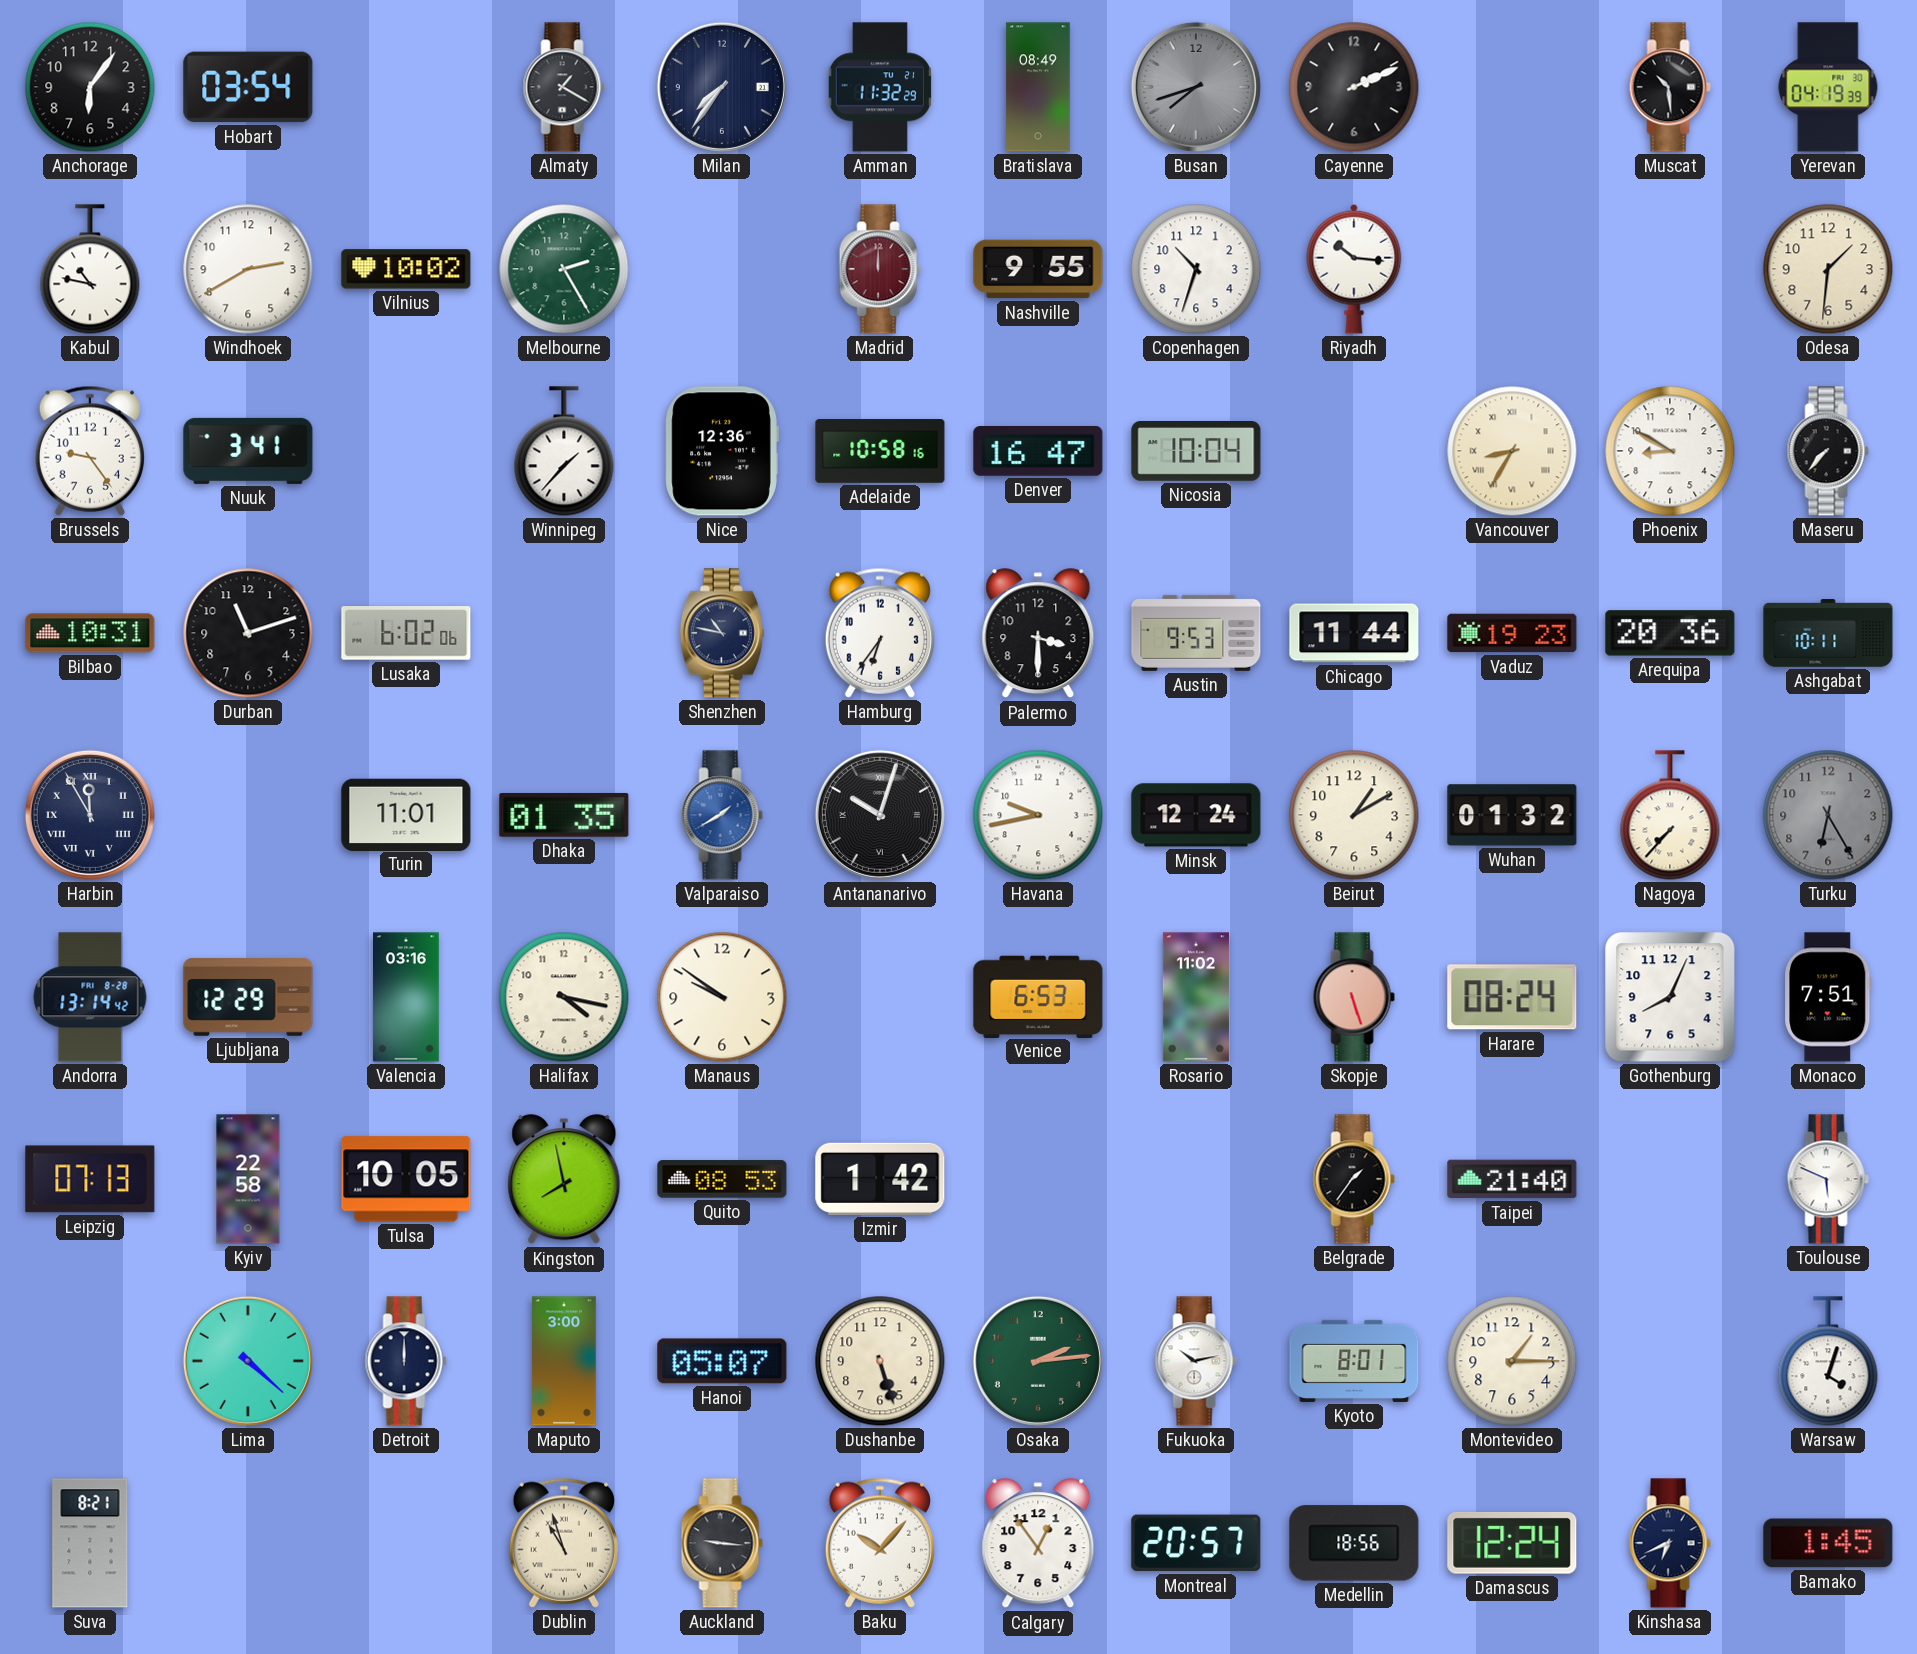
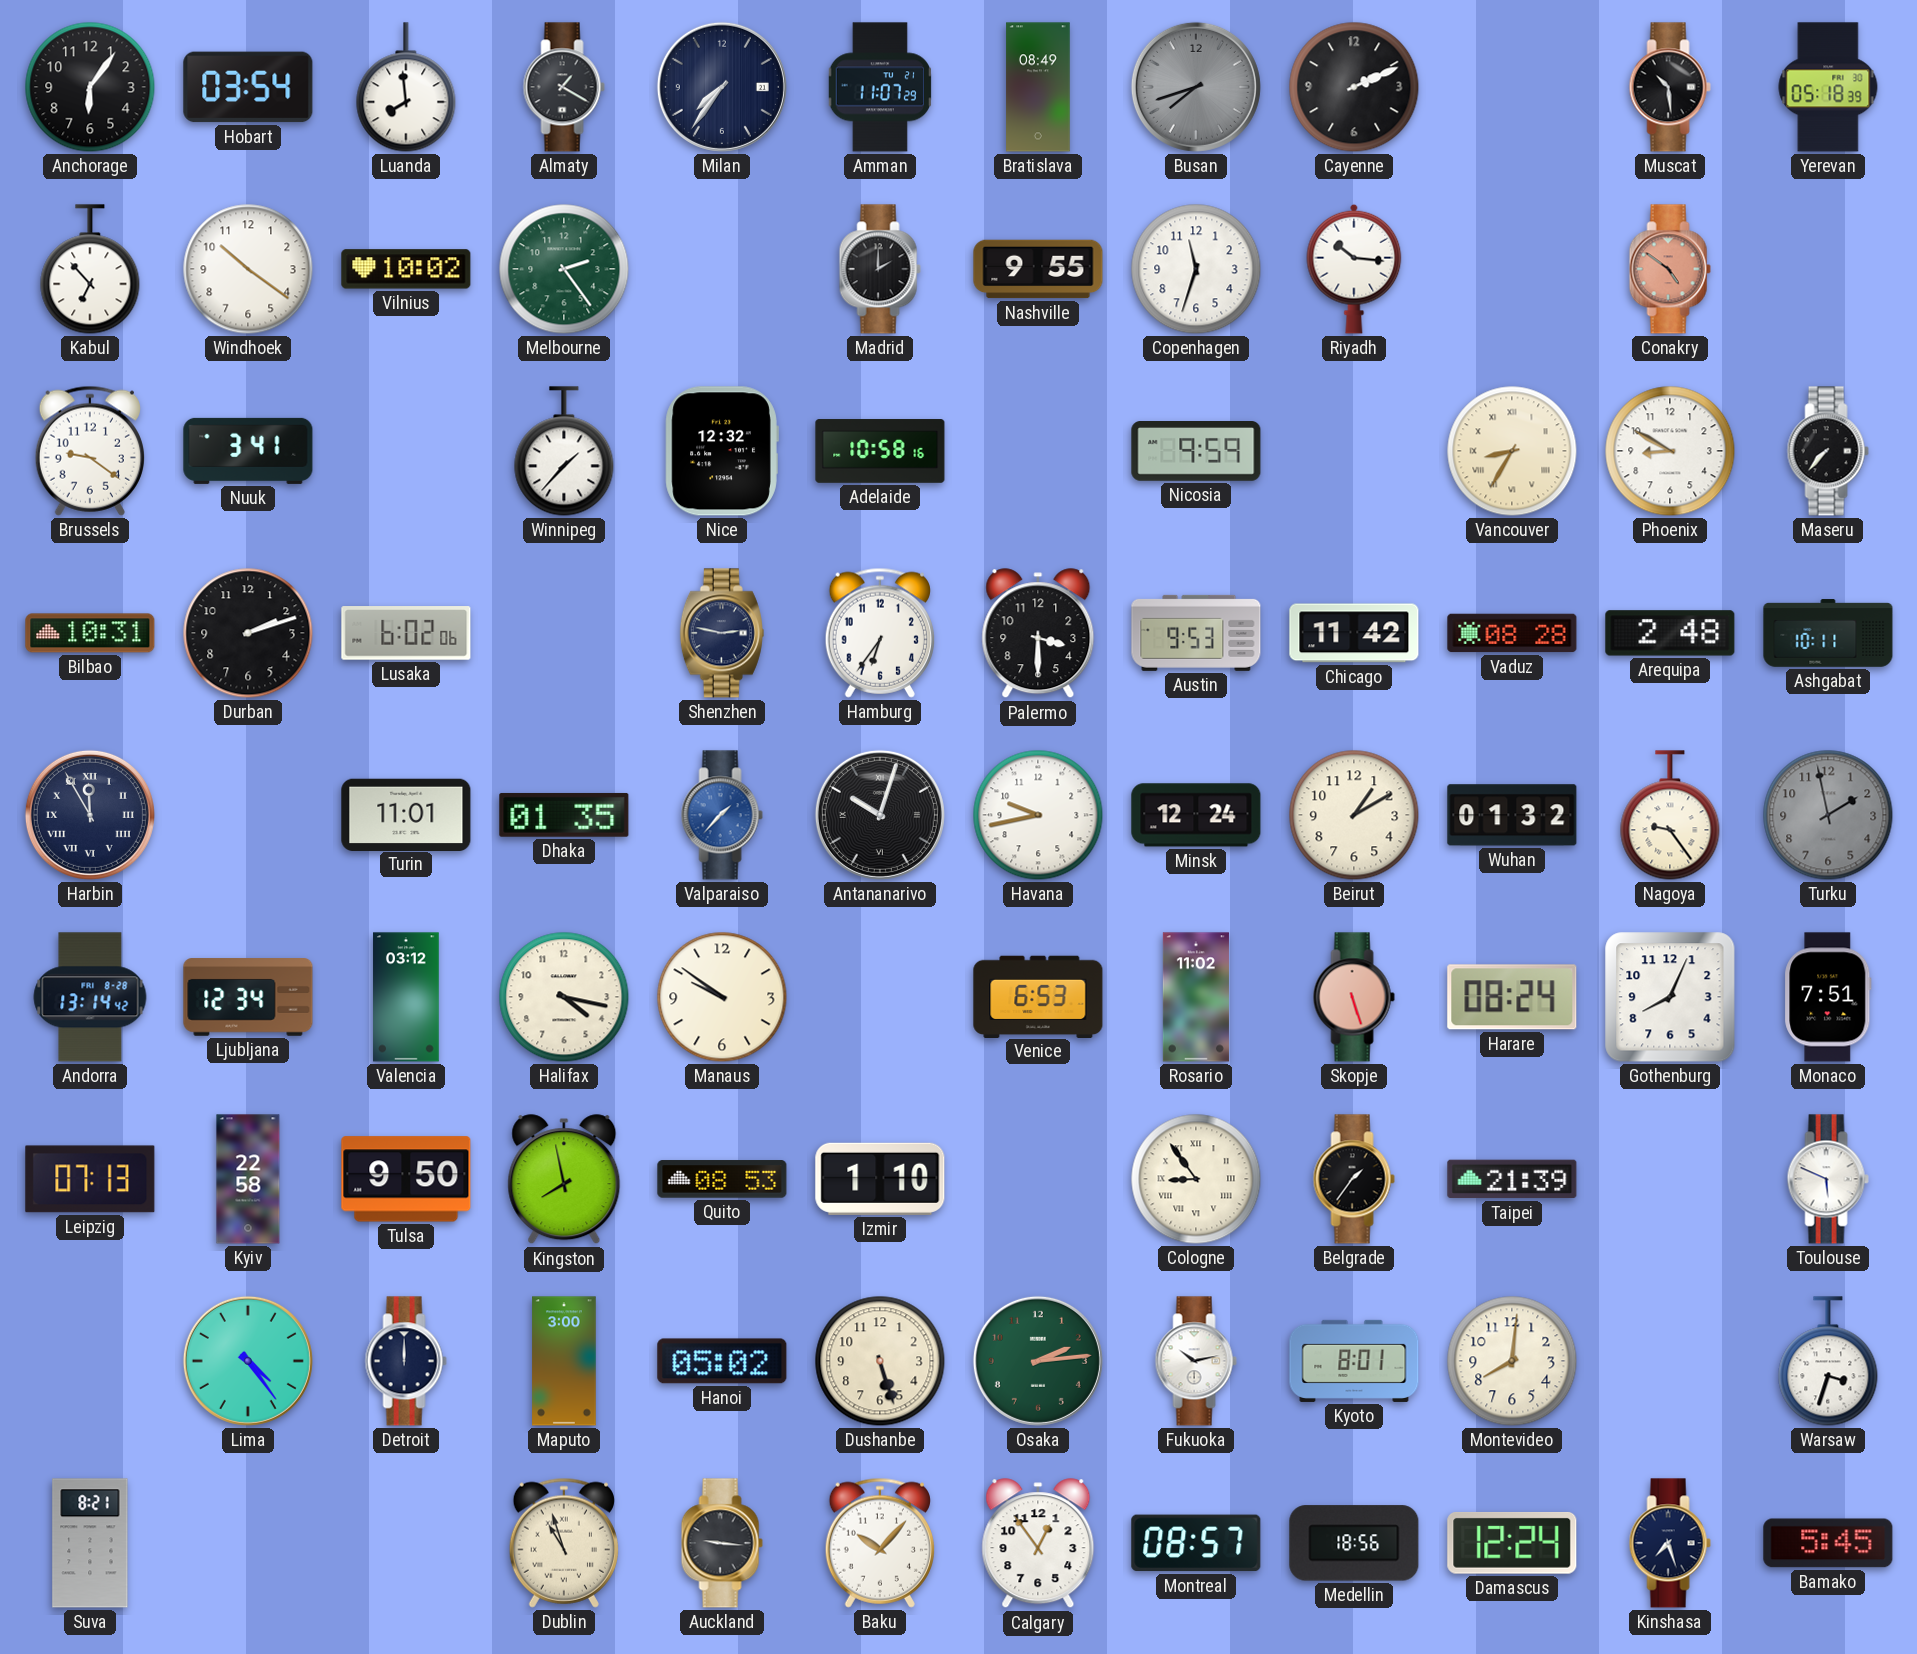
Luanda: none -> 7:59 (406, 87)
Amman: 11:32 -> 11:07 (879, 87)
Yerevan: 04:19 -> 05:18 (1828, 87)
Kabul: 10:47 -> 6:53 (90, 269)
Windhoek: 2:40 -> 10:21 (248, 269)
Melbourne: 2:25 -> 2:24 (564, 269)
Madrid: 12:00 -> 2:00 (880, 269)
Madrid dial: burgundy -> black (880, 269)
Copenhagen: 10:33 -> 11:33 (1196, 269)
Conakry: none -> 4:51 (1670, 269)
Odesa: 1:31 -> none (1828, 269)
Brussels: 9:24 -> 9:21 (90, 451)
Nice: 12:36 -> 12:32 (722, 451)
Denver: 16:47 -> none (1038, 452)
Nicosia: 10:04 -> 9:59 (1196, 452)
Durban: 11:12 -> 2:12 (248, 633)
Shenzhen: 10:47 -> 2:47 (722, 633)
Chicago: 11:44 -> 11:42 (1354, 633)
Vaduz: 19:23 -> 08:28 (1512, 633)
Arequipa: 20:36 -> 2:48 (1670, 633)
Valparaiso: 1:40 -> 1:37 (722, 815)
Nagoya: 7:37 -> 9:24 (1670, 815)
Turku: 6:25 -> 1:58 (1828, 815)
Ljubljana: 12:29 -> 12:34 (248, 997)
Valencia: 03:16 -> 03:12 (406, 997)
Tulsa: 10:05 -> 9:50 (406, 1179)
Izmir: 1:42 -> 1:10 (880, 1179)
Cologne: none -> 8:54 (1196, 1179)
Taipei: 21:40 -> 21:39 (1512, 1179)
Lima: 4:22 -> 4:24 (248, 1361)
Hanoi: 05:07 -> 05:02 (722, 1361)
Montevideo: 1:15 -> 8:01 (1512, 1361)
Warsaw: 4:03 -> 3:33 (1828, 1361)
Montreal: 20:57 -> 08:57 (1196, 1543)
Kinshasa: 6:41 -> 7:27 (1670, 1543)
Bamako: 1:45 -> 5:45 (1828, 1543)
